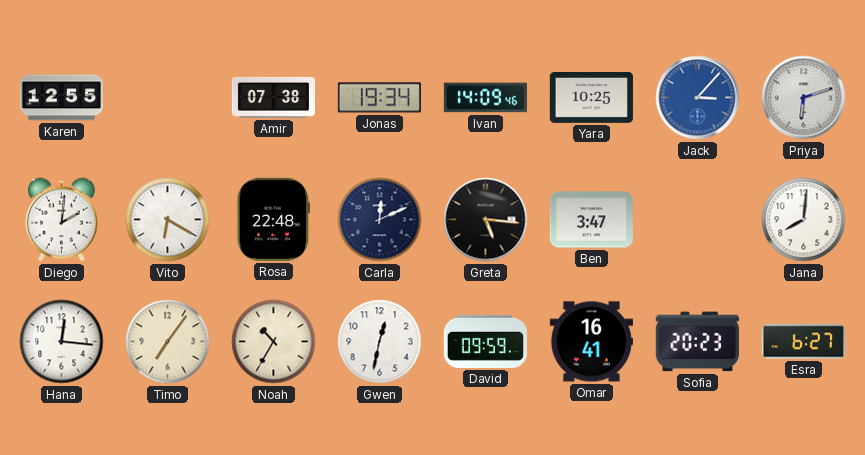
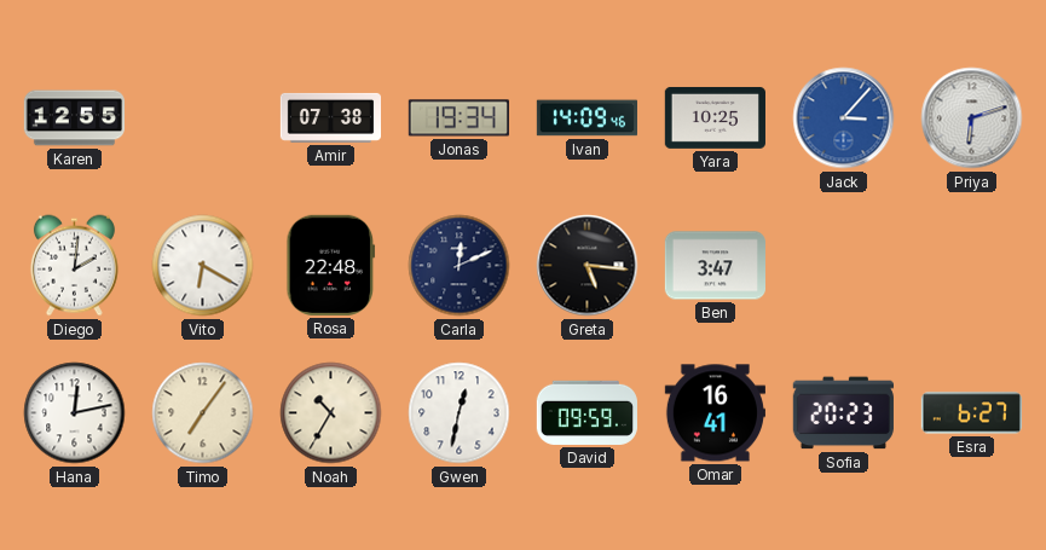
Jana: 8:01 -> none (804, 220)
Hana: 12:16 -> 12:13 (75, 413)
